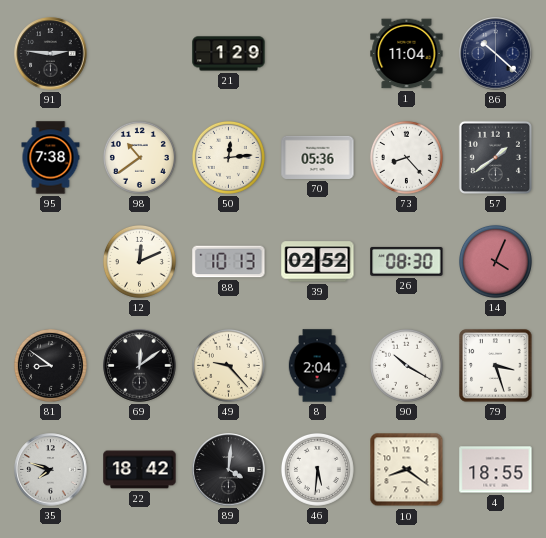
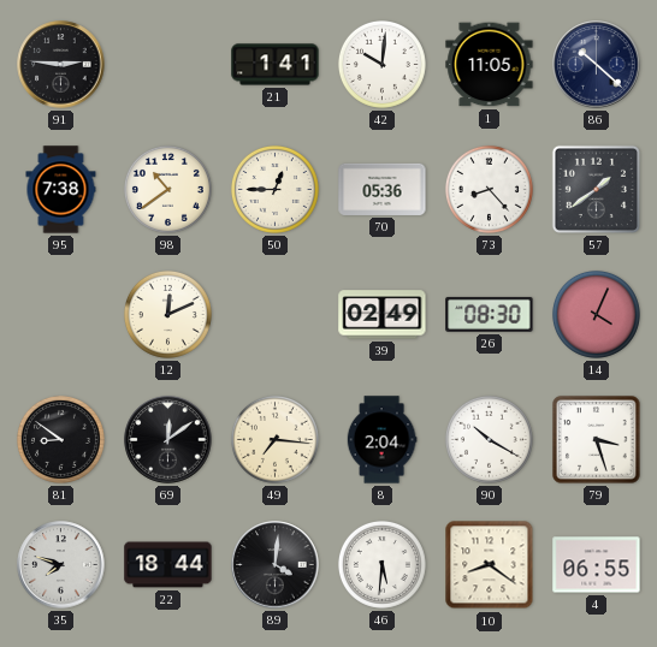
21: 1:29 -> 1:41 (276, 65)
42: none -> 10:01 (381, 64)
1: 11:04 -> 11:05 (490, 65)
50: 12:14 -> 12:45 (274, 189)
88: 10:13 -> none (229, 262)
39: 02:52 -> 02:49 (383, 315)
49: 9:23 -> 7:16 (274, 439)
22: 18:42 -> 18:44 (168, 565)
4: 18:55 -> 06:55 (597, 565)
